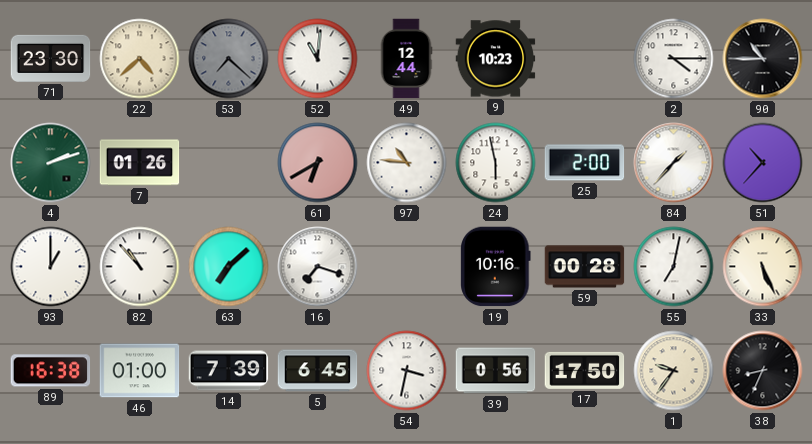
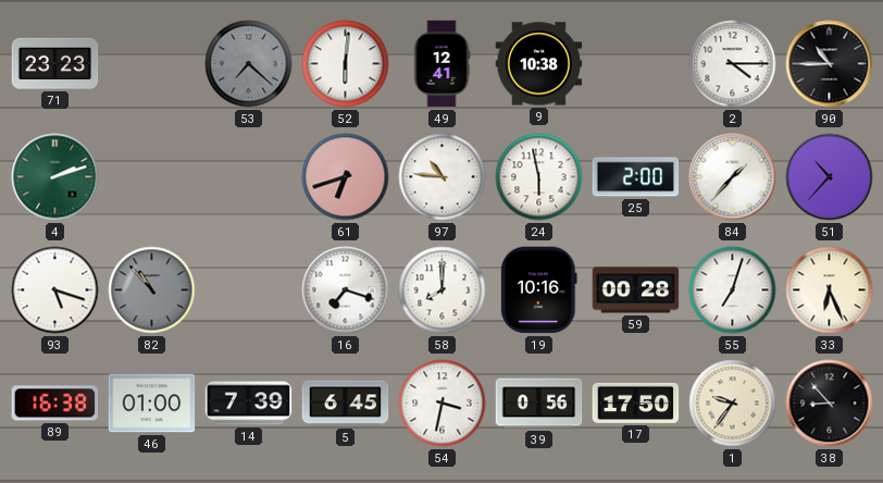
71: 23:30 -> 23:23 (55, 63)
22: 4:38 -> none (140, 59)
52: 11:01 -> 6:01 (346, 64)
49: 12:44 -> 12:41 (442, 64)
9: 10:23 -> 10:38 (539, 64)
7: 01:26 -> none (140, 163)
61: 6:40 -> 6:42 (346, 177)
93: 1:00 -> 5:18 (55, 290)
82 dial: white -> grey (152, 290)
63: 7:08 -> none (229, 267)
58: none -> 8:00 (443, 290)
55: 7:02 -> 7:03 (733, 290)
33: 5:26 -> 6:26 (830, 290)
38: 8:34 -> 8:53 (830, 404)
